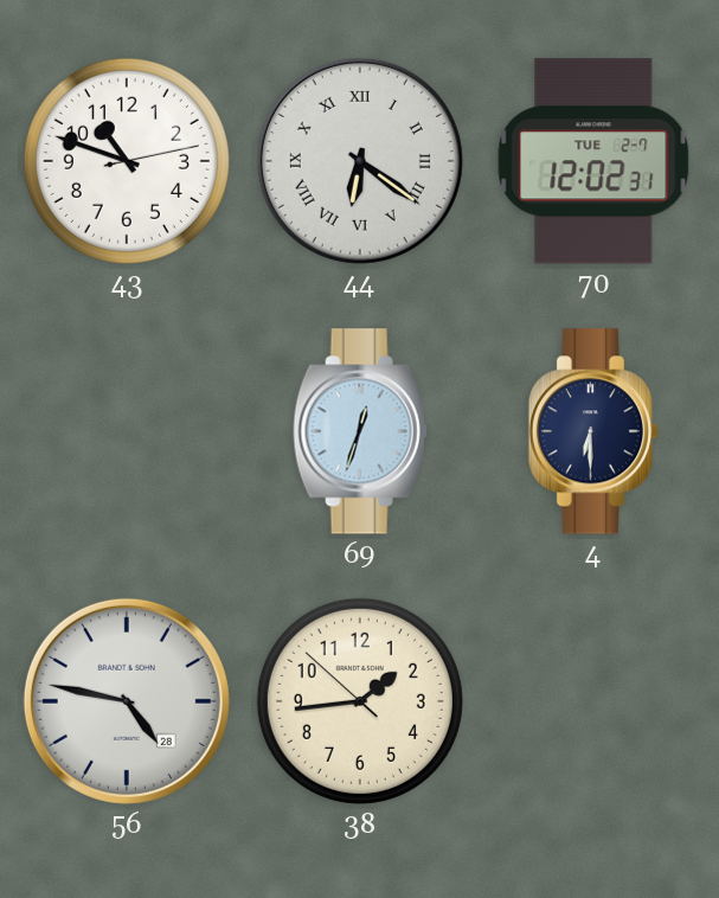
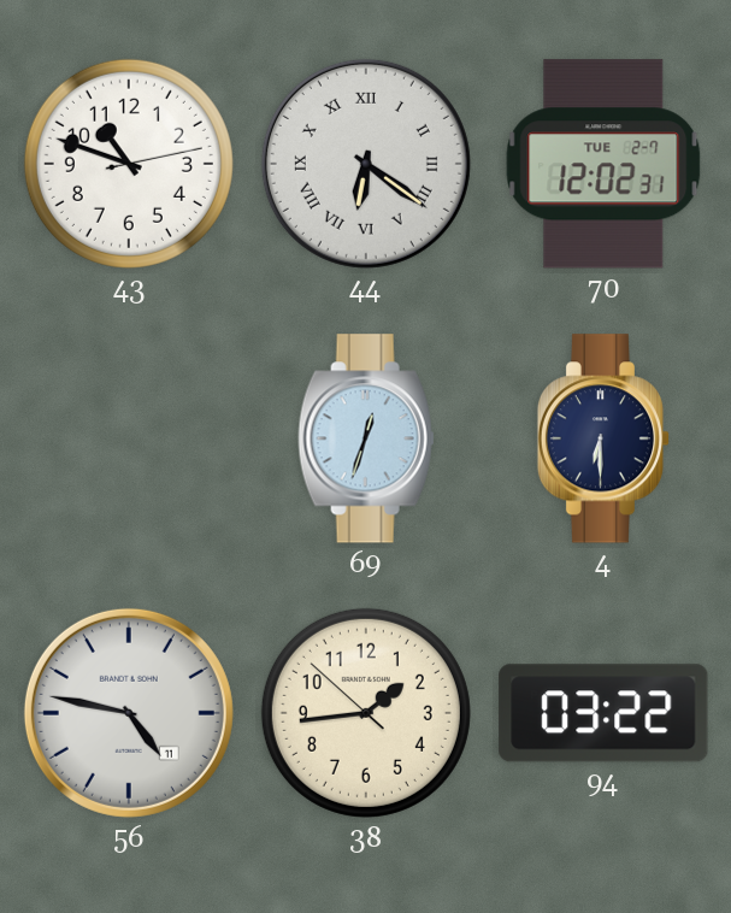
56 date: 28 -> 11 (129, 713)
94: none -> 03:22 (603, 713)
